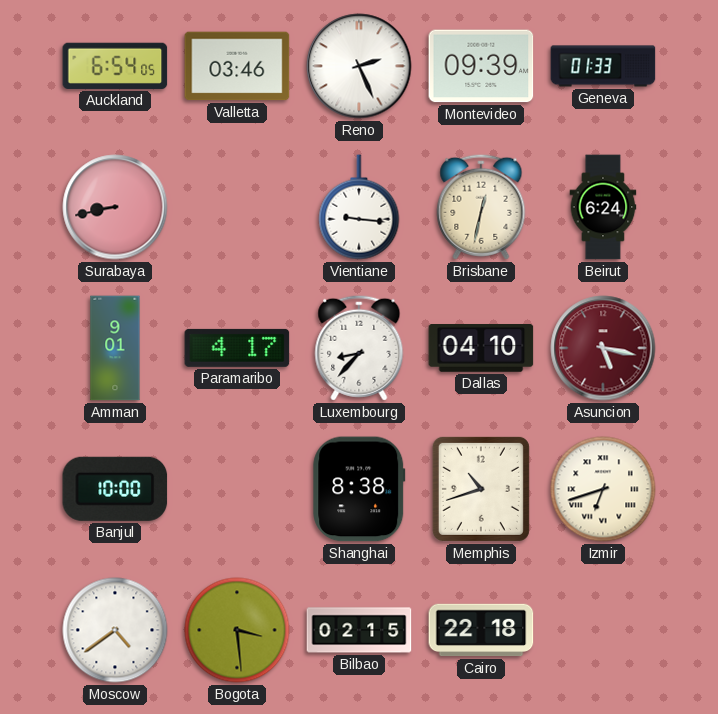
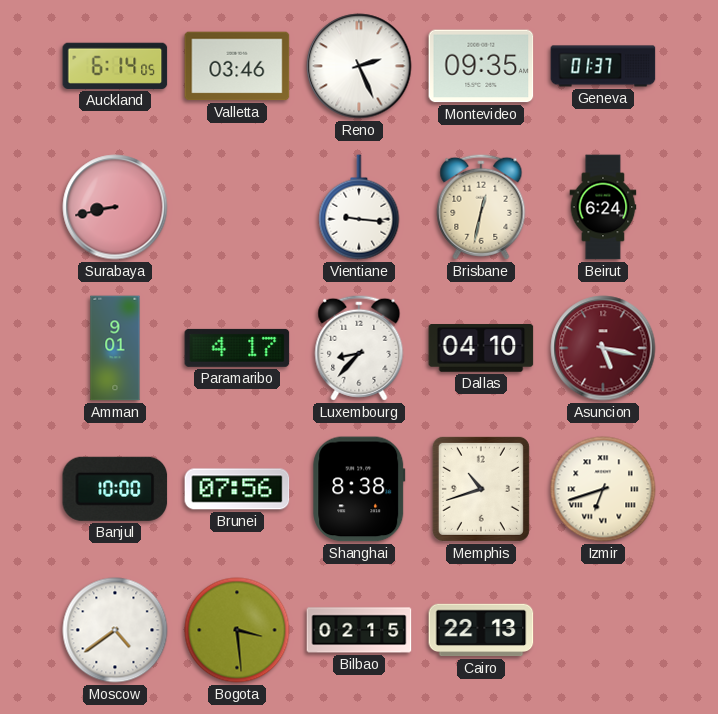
Auckland: 6:54 -> 6:14 (115, 66)
Montevideo: 09:39 -> 09:35 (481, 66)
Geneva: 01:33 -> 01:37 (603, 66)
Brunei: none -> 07:56 (237, 489)
Cairo: 22:18 -> 22:13 (481, 630)
